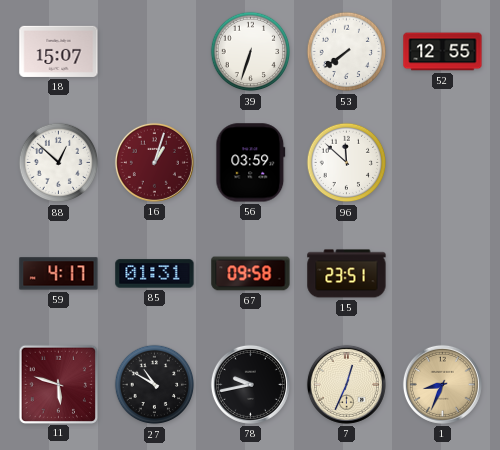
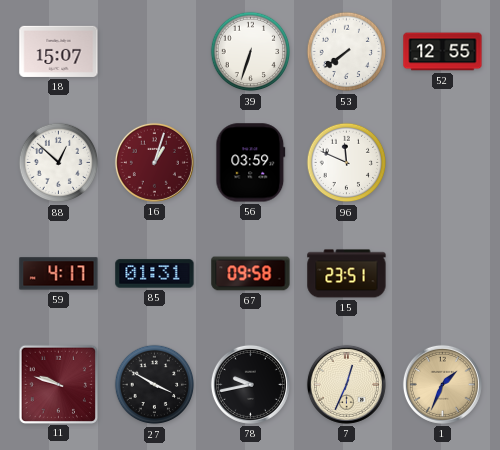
96: 11:52 -> 11:49 (347, 163)
11: 5:48 -> 9:48 (58, 384)
27: 10:50 -> 3:50 (155, 385)
1: 8:34 -> 1:34 (442, 384)
